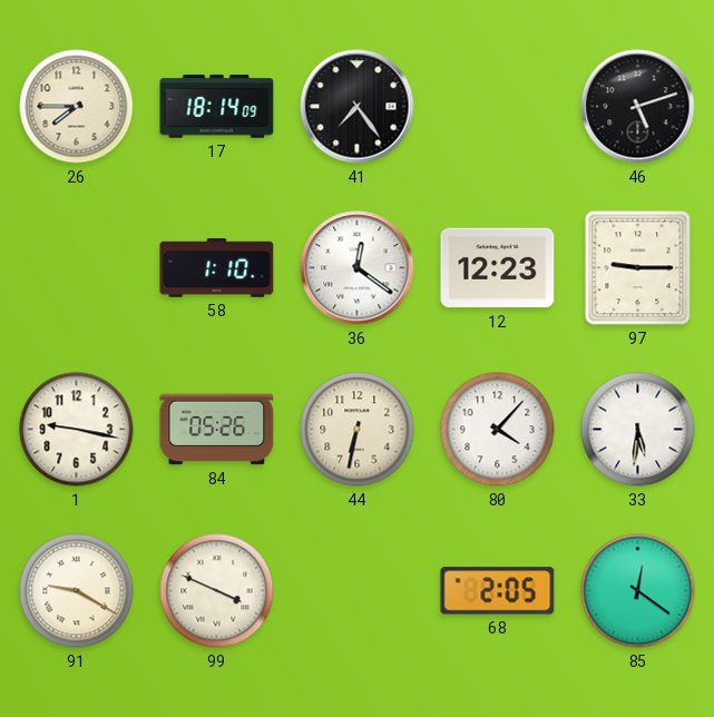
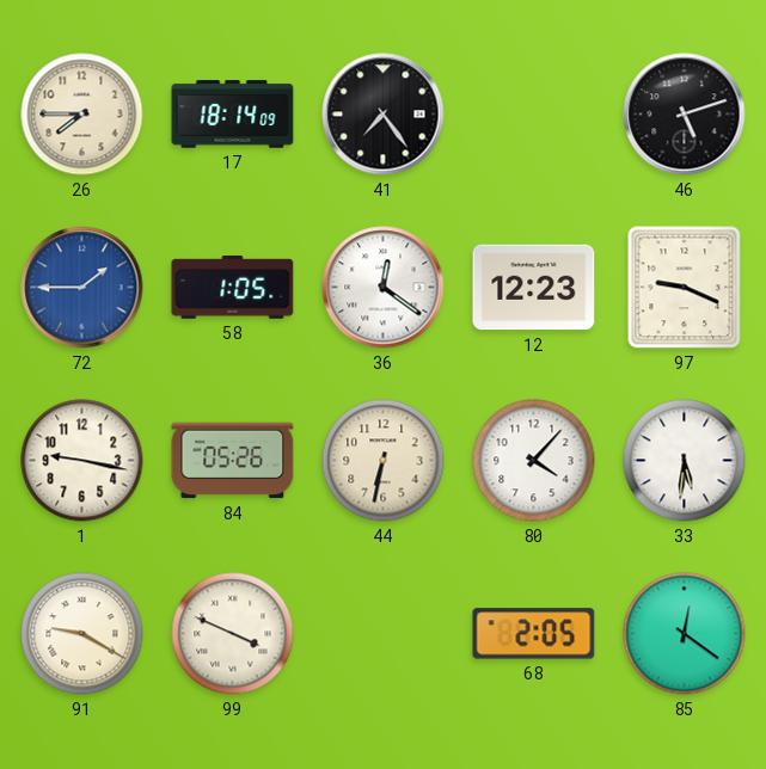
72: none -> 1:45 (82, 288)
58: 1:10 -> 1:05 (233, 288)
97: 9:15 -> 9:19 (685, 288)
